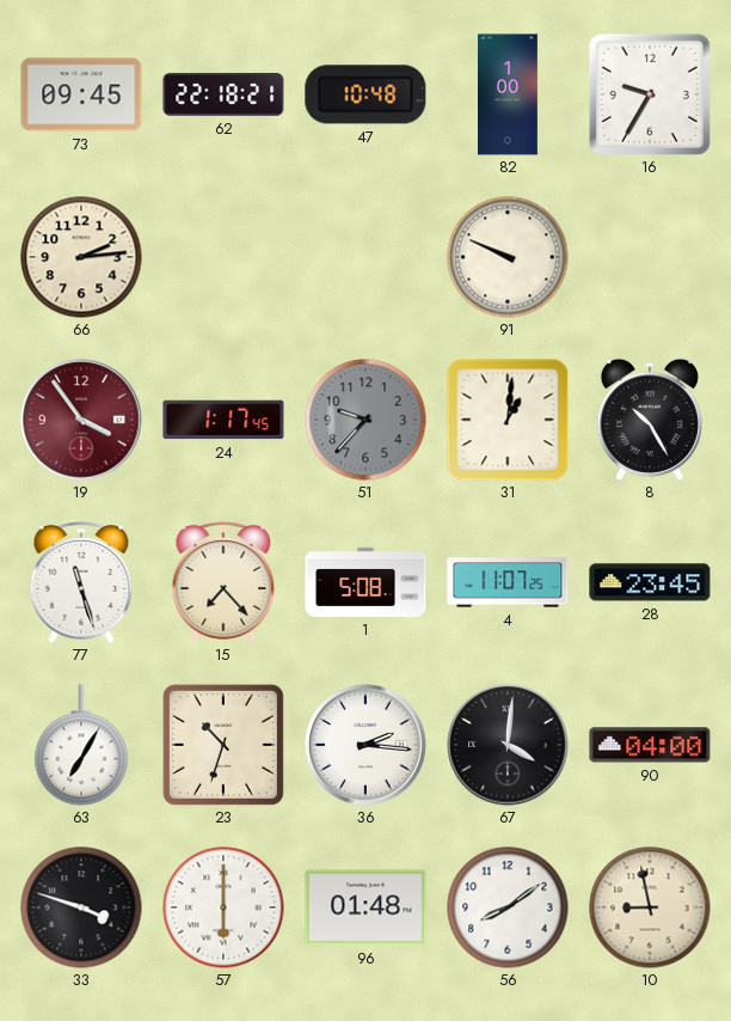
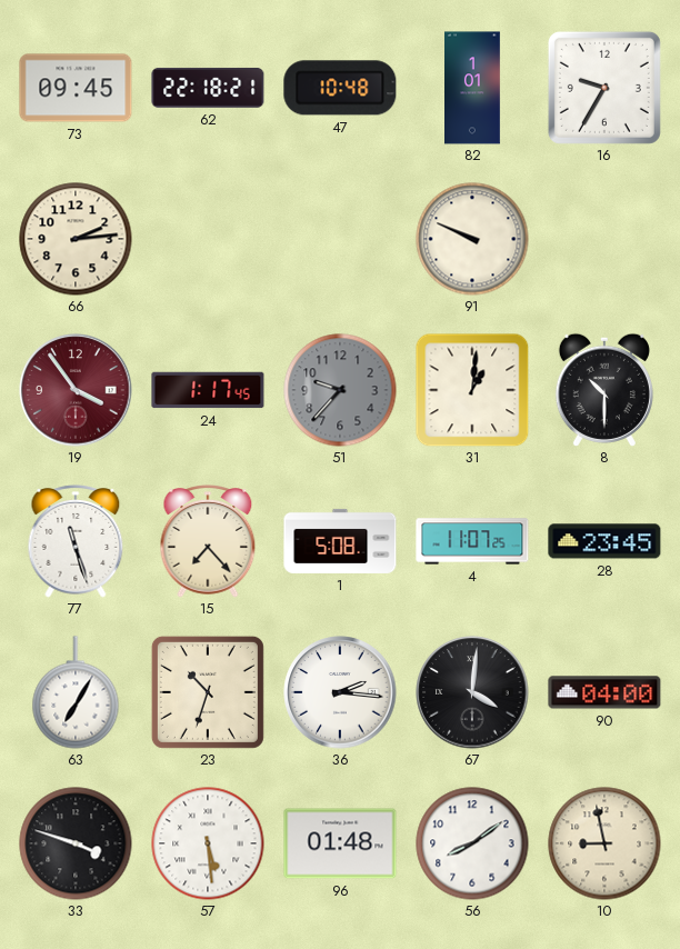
82: 1:00 -> 1:01 (473, 88)
8: 10:25 -> 10:30 (604, 390)
57: 6:00 -> 5:29 (208, 843)
